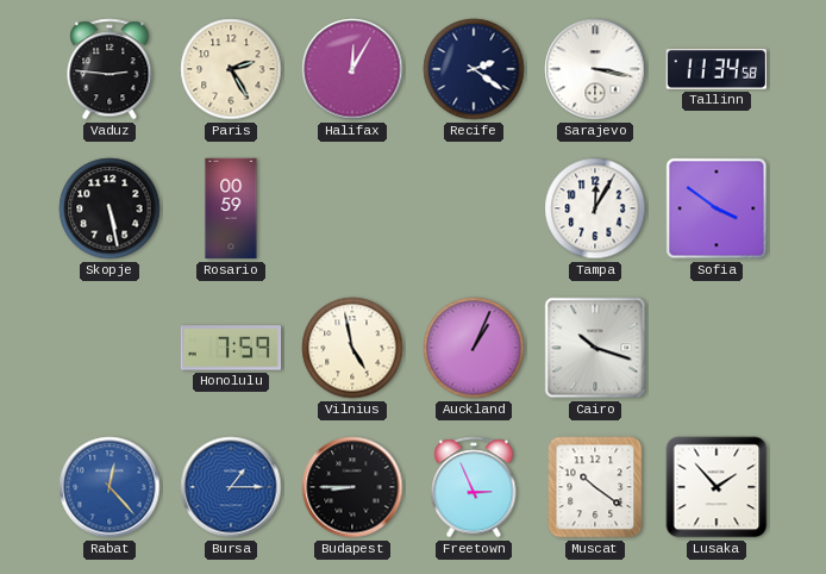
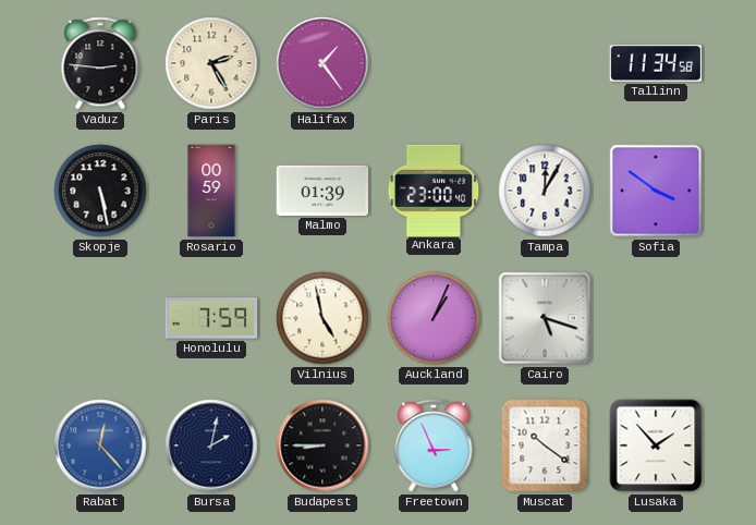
Halifax: 12:05 -> 1:24 (322, 63)
Recife: 2:21 -> none (474, 69)
Sarajevo: 3:17 -> none (595, 69)
Malmo: none -> 01:39 (322, 191)
Ankara: none -> 23:00 (434, 190)
Cairo: 10:18 -> 5:18 (545, 318)
Bursa: 1:15 -> 2:02 (211, 445)
Bursa dial: blue -> navy (211, 445)
